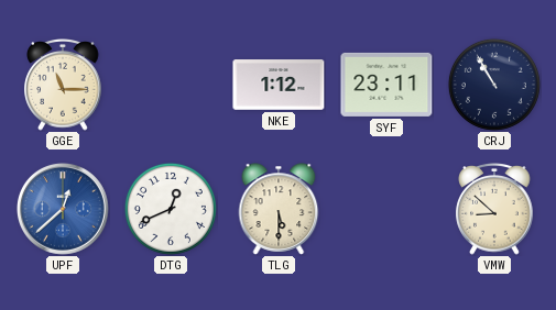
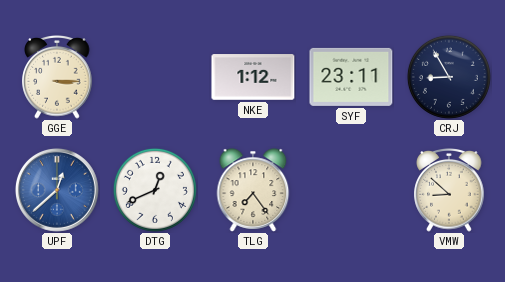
GGE: 11:15 -> 3:15 (57, 78)
CRJ: 10:55 -> 8:55 (449, 77)
TLG: 5:30 -> 7:24 (253, 190)
